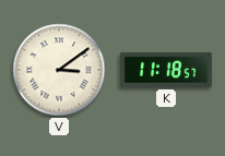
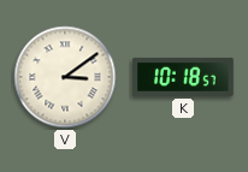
K: 11:18 -> 10:18 (183, 77)
